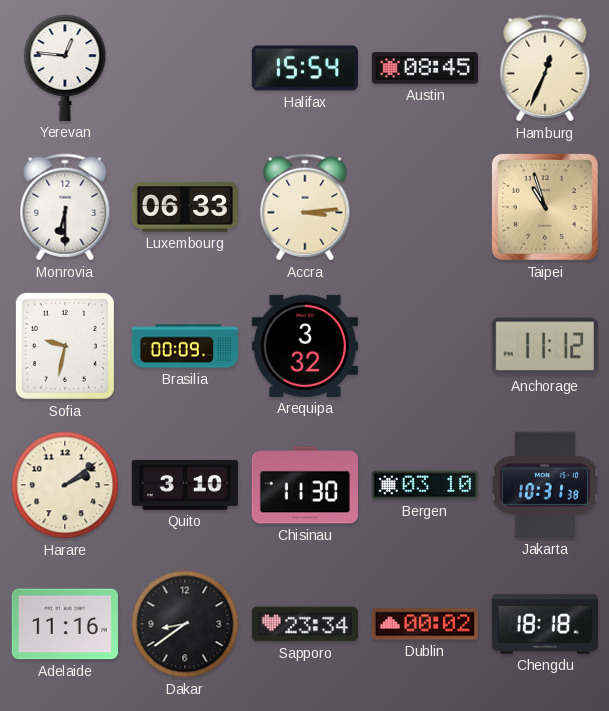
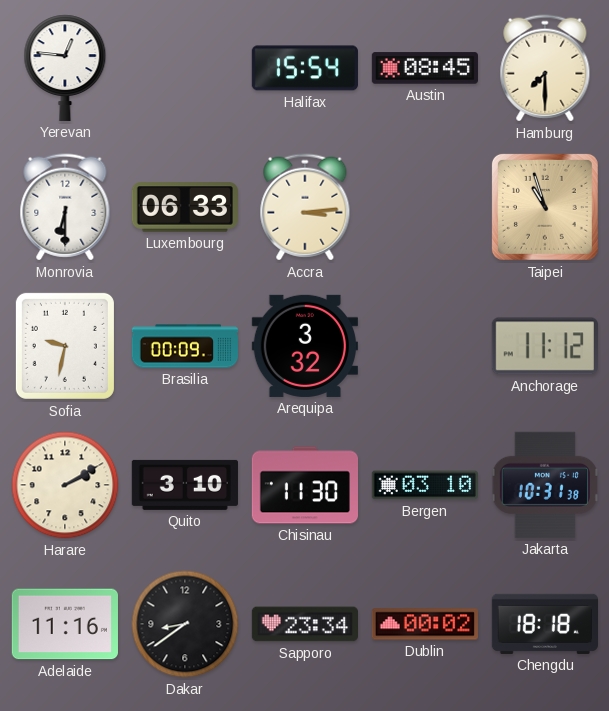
Hamburg: 12:34 -> 7:30 (545, 68)
Harare: 2:09 -> 2:10 (65, 485)
